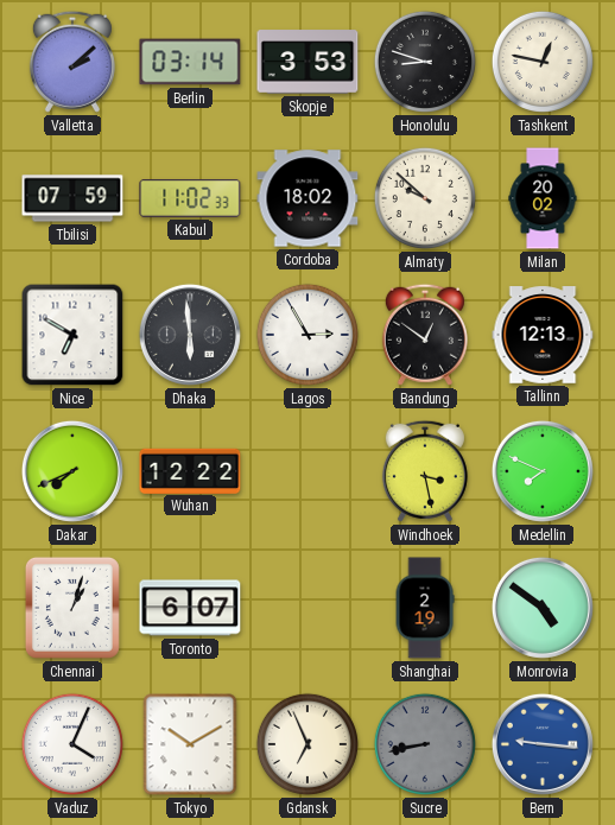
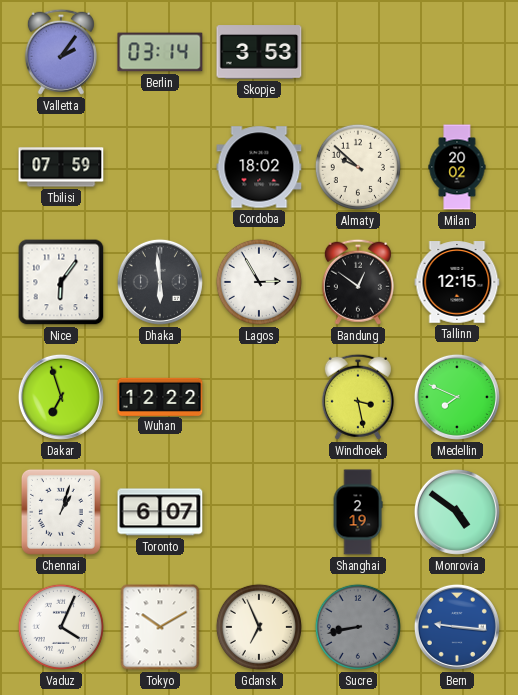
Valletta: 2:08 -> 2:06 (61, 52)
Honolulu: 8:48 -> none (425, 62)
Tashkent: 12:47 -> none (543, 62)
Kabul: 11:02 -> none (190, 198)
Nice: 6:50 -> 6:06 (61, 282)
Tallinn: 12:13 -> 12:15 (457, 282)
Dakar: 7:41 -> 6:57 (61, 397)
